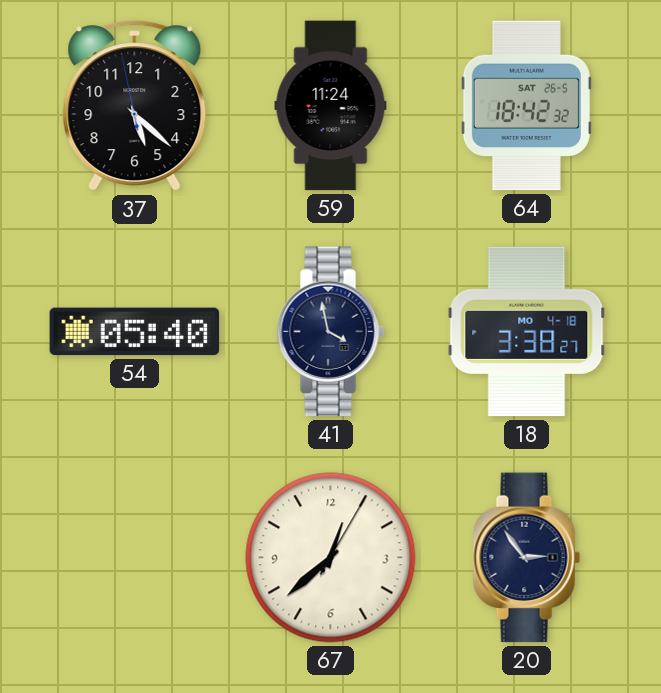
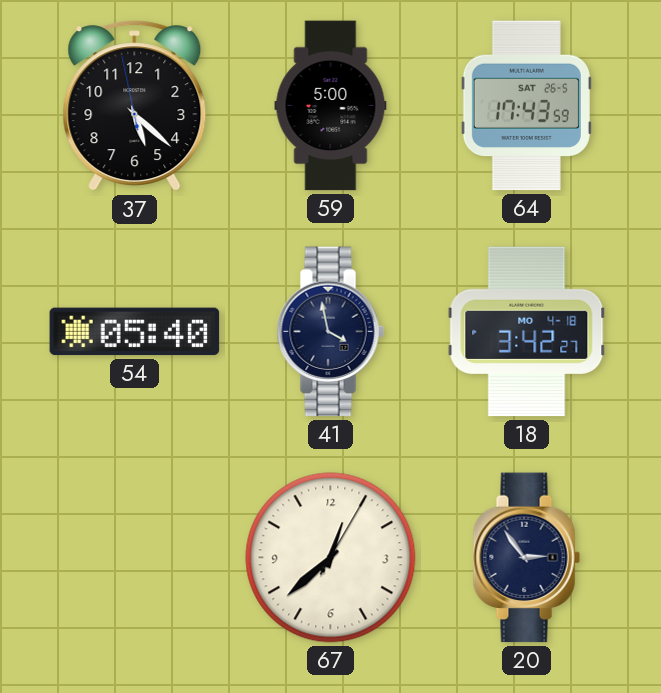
59: 11:24 -> 5:00 (331, 106)
64: 18:42 -> 17:43 (526, 106)
18: 3:38 -> 3:42 (527, 332)
